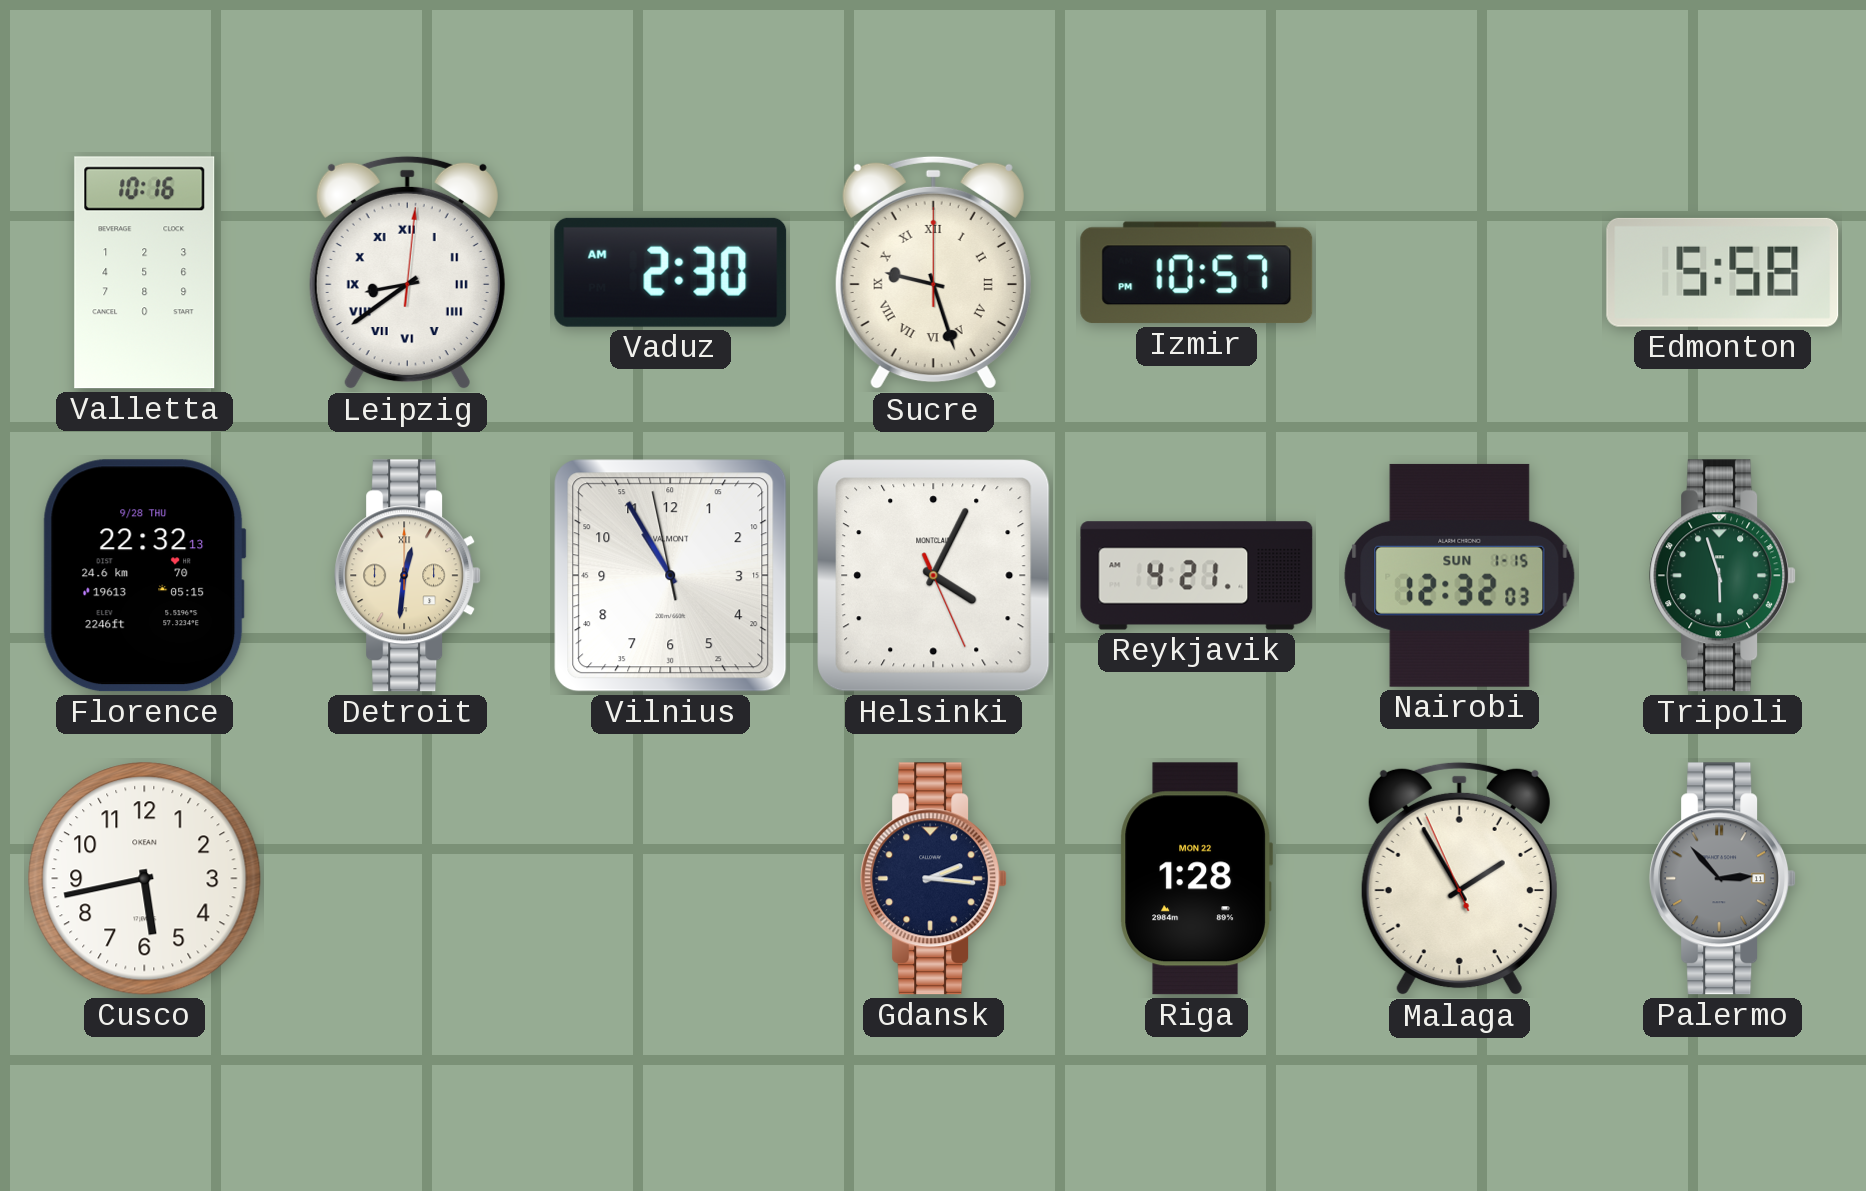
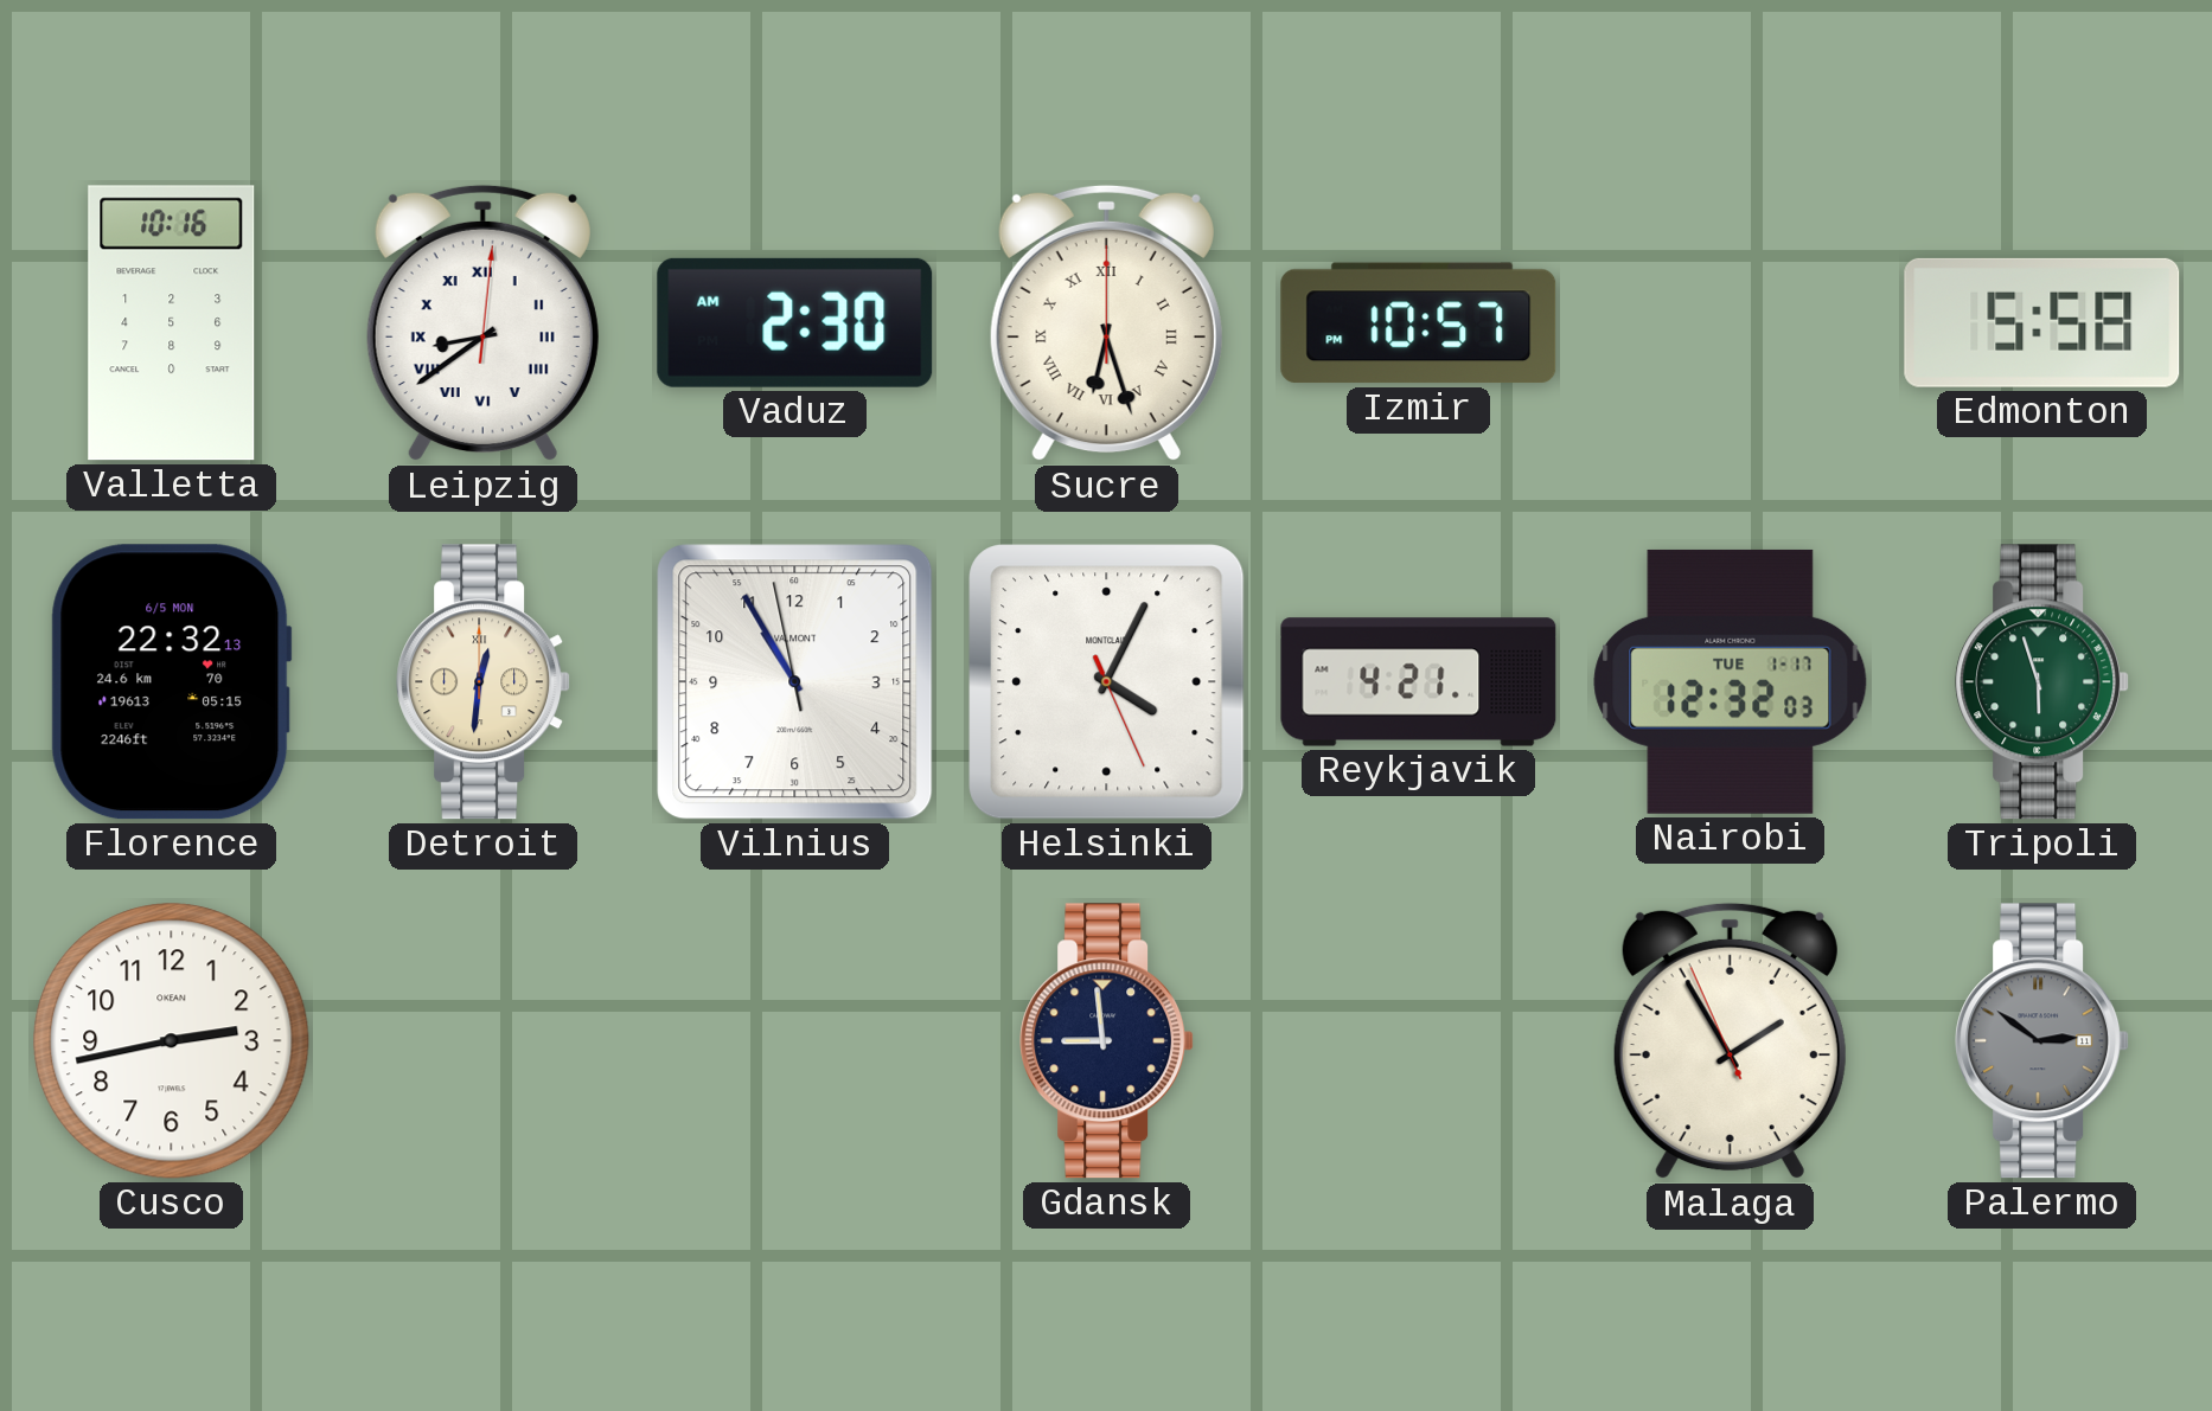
Sucre: 9:27 -> 6:27 (1106, 323)
Florence date: 9/28 THU -> 6/5 MON (171, 682)
Nairobi date: SUN 1-15 -> TUE 1-17 (1731, 681)
Cusco: 5:43 -> 2:43 (172, 1041)
Gdansk: 2:16 -> 8:59 (1107, 1041)
Riga: 1:28 -> none (1196, 879)
Palermo: 2:53 -> 2:51 (2042, 1041)
